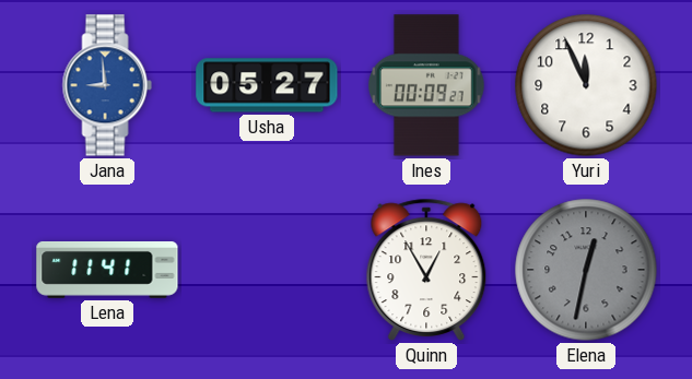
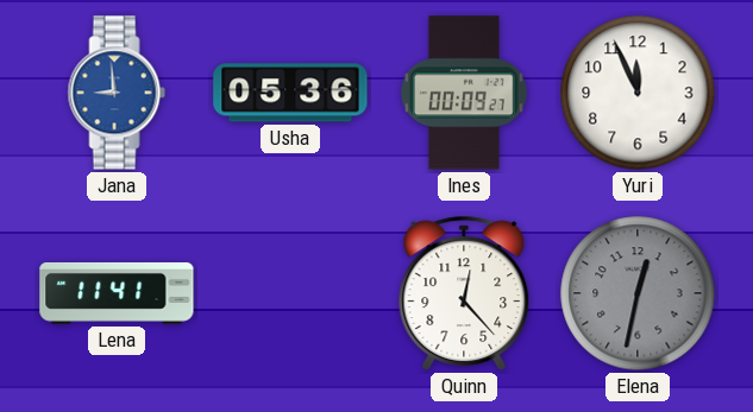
Usha: 05:27 -> 05:36 (290, 93)
Quinn: 12:55 -> 12:23 (464, 293)
